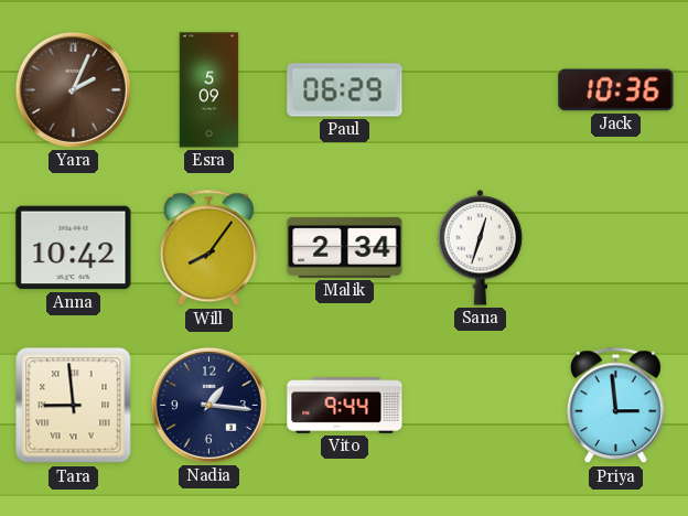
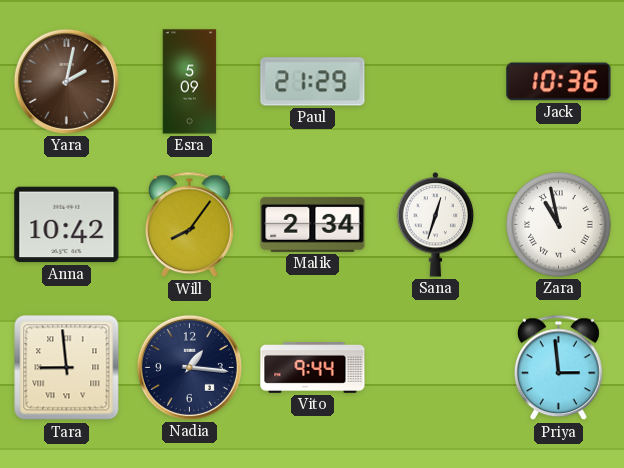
Yara: 2:04 -> 2:02 (66, 81)
Paul: 06:29 -> 21:29 (313, 82)
Zara: none -> 10:58 (559, 225)
